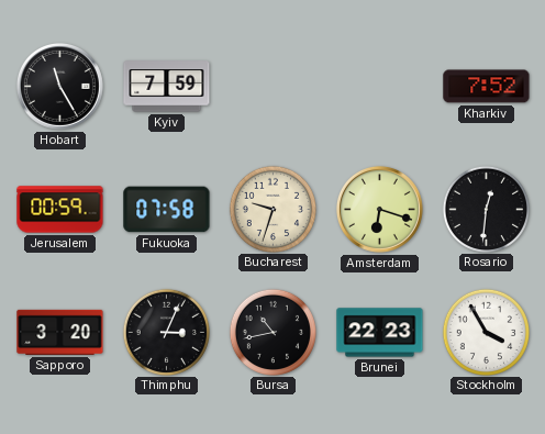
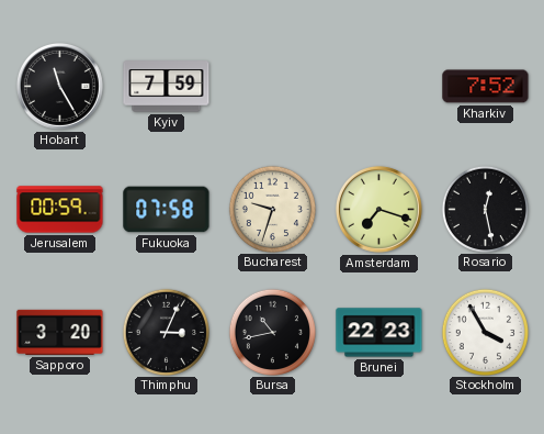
Amsterdam: 6:18 -> 7:18 (378, 209)
Rosario: 12:31 -> 12:28 (485, 209)
